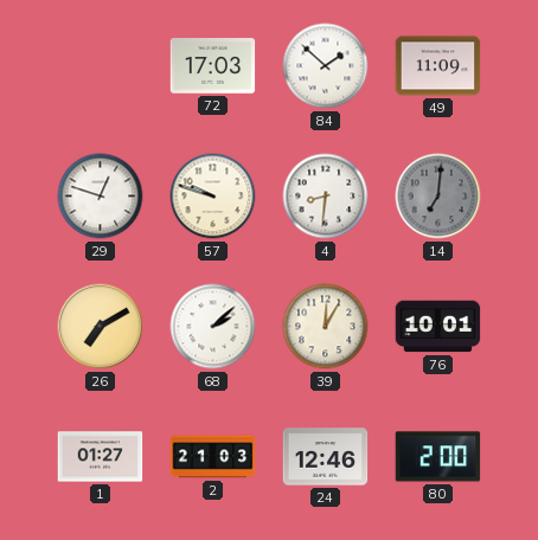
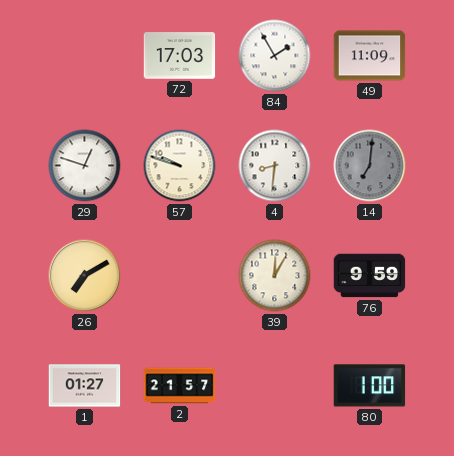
84: 1:52 -> 1:55 (275, 56)
68: 2:08 -> none (213, 327)
76: 10:01 -> 9:59 (370, 276)
2: 21:03 -> 21:57 (180, 386)
24: 12:46 -> none (326, 457)
80: 2:00 -> 1:00 (370, 386)
